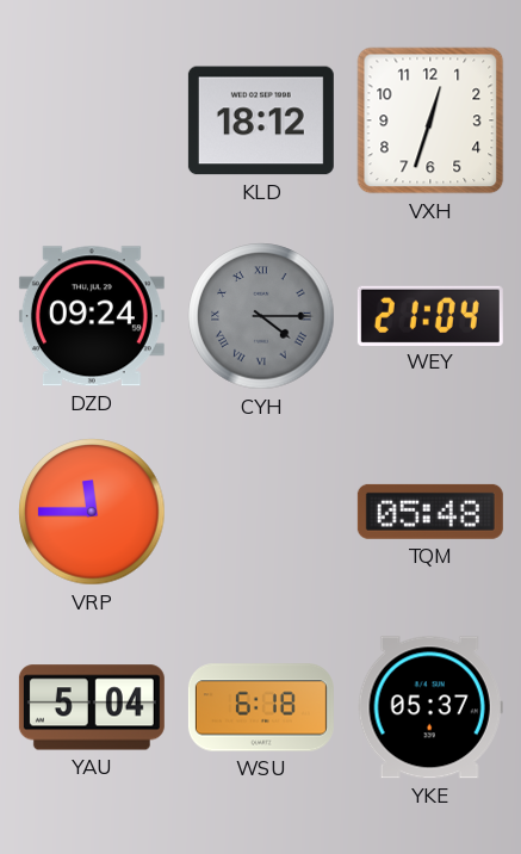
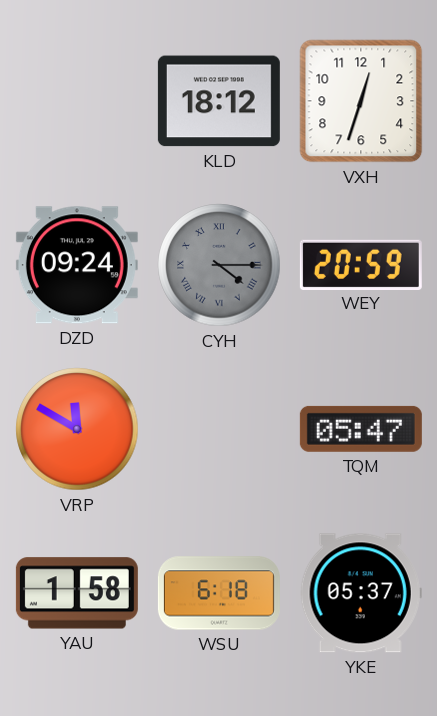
WEY: 21:04 -> 20:59 (361, 264)
VRP: 11:45 -> 11:50 (77, 429)
TQM: 05:48 -> 05:47 (361, 429)
YAU: 5:04 -> 1:58 (77, 593)
